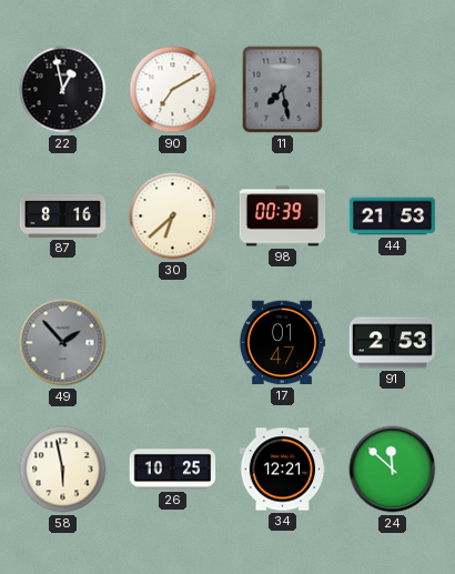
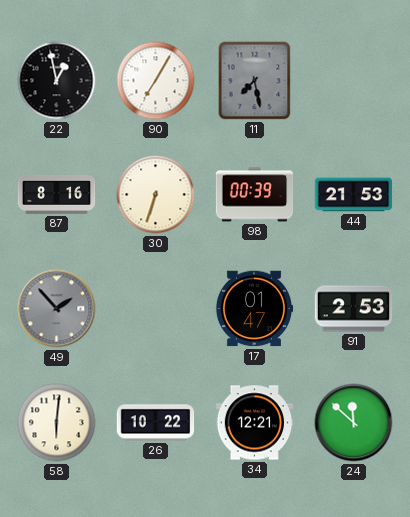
90: 7:10 -> 7:05 (156, 81)
30: 6:38 -> 6:33 (156, 195)
58: 5:58 -> 6:01 (57, 423)
26: 10:25 -> 10:22 (156, 423)
